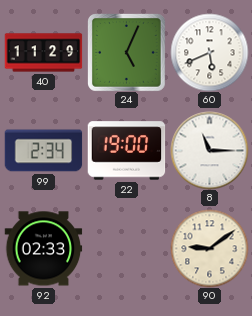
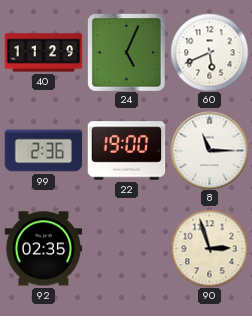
99: 2:34 -> 2:36 (43, 151)
92: 02:33 -> 02:35 (43, 249)
90: 9:09 -> 2:57 (209, 248)
